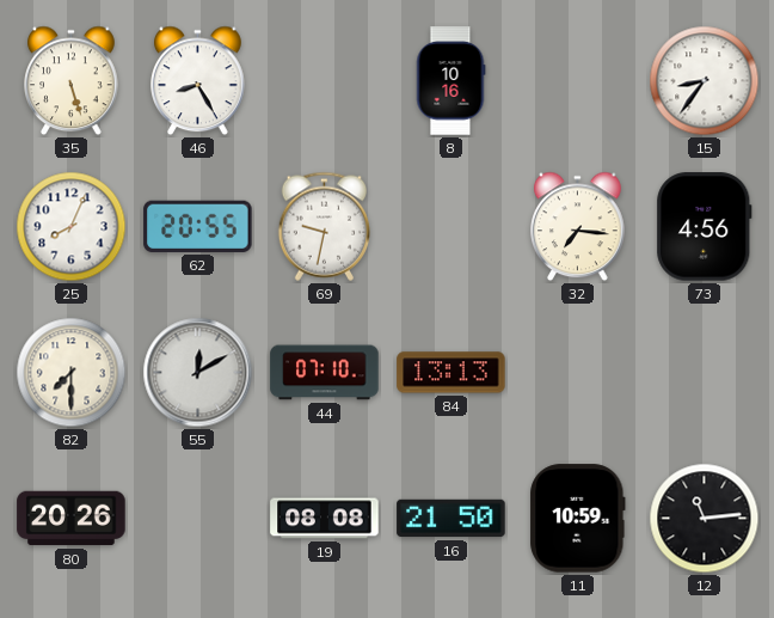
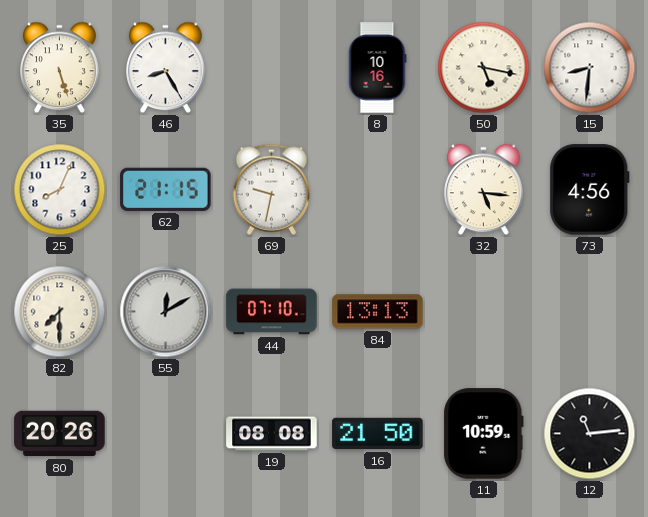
50: none -> 5:17 (484, 68)
15: 8:36 -> 8:31 (590, 68)
62: 20:55 -> 21:15 (166, 189)
32: 7:16 -> 5:16 (484, 190)
